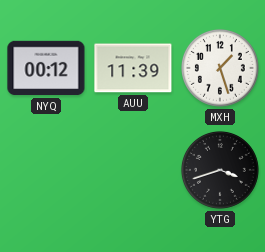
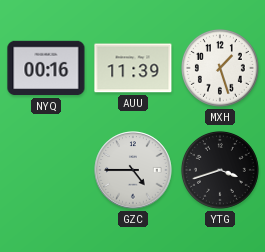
NYQ: 00:12 -> 00:16 (46, 68)
GZC: none -> 4:45 (133, 170)
